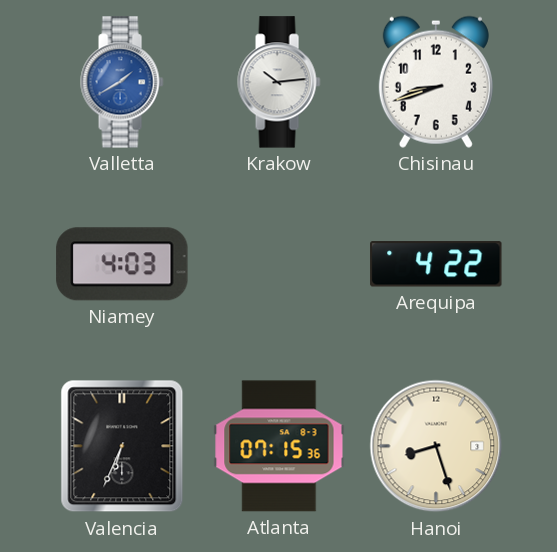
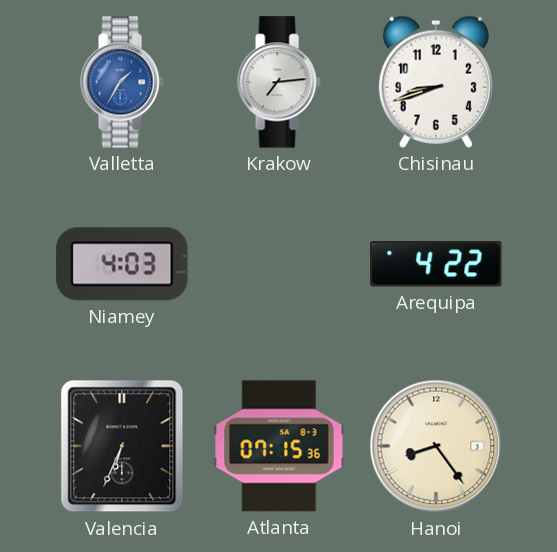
Valletta: 1:40 -> 1:35 (122, 82)
Krakow: 10:14 -> 7:14 (279, 82)
Hanoi: 8:27 -> 8:24 (436, 446)
